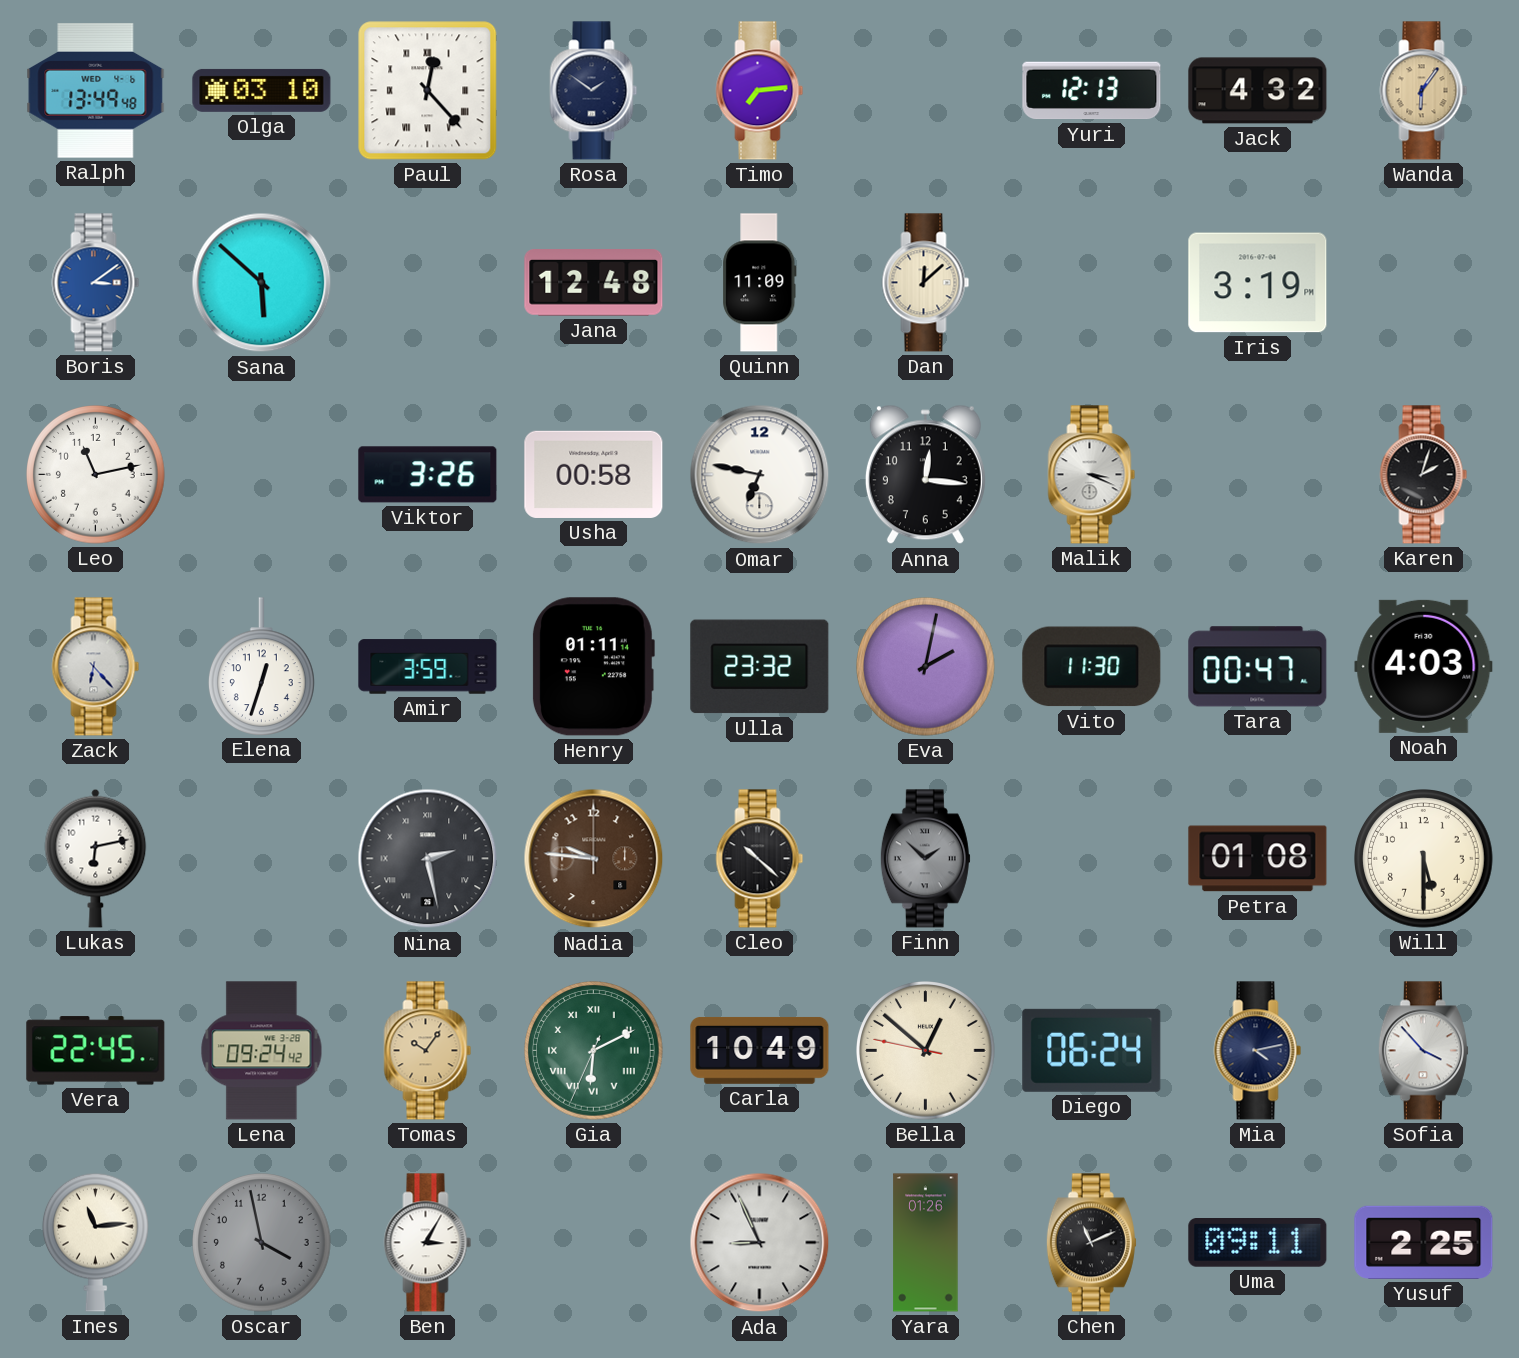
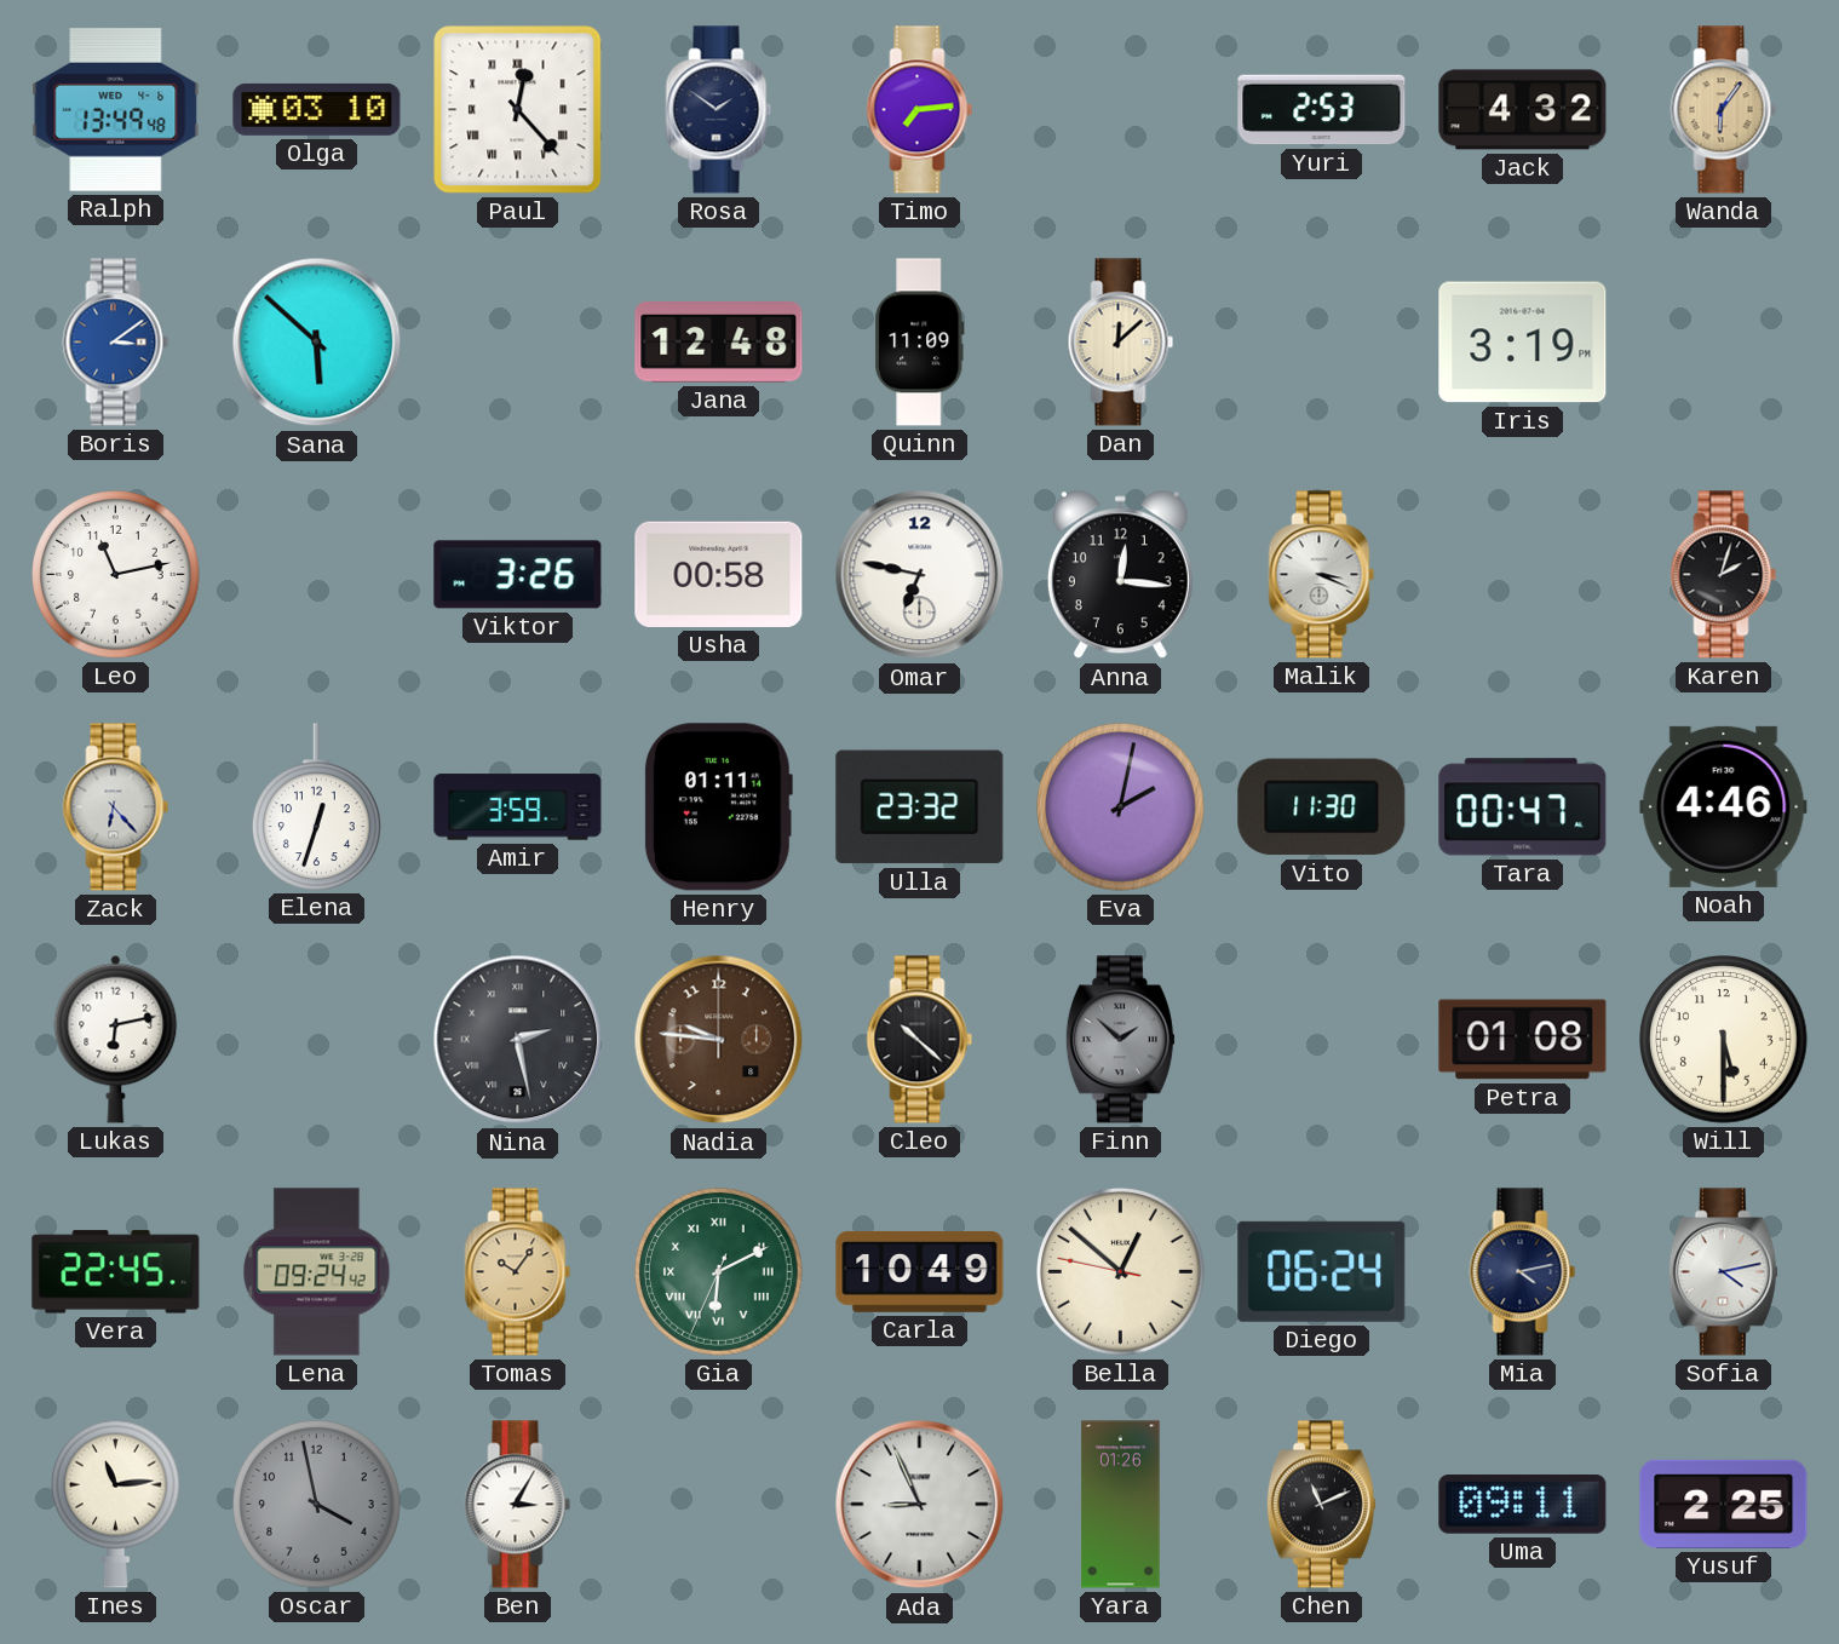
Yuri: 12:13 -> 2:53 (1322, 110)
Noah: 4:03 -> 4:46 (1724, 806)
Sofia: 3:53 -> 4:13 (1723, 1272)
